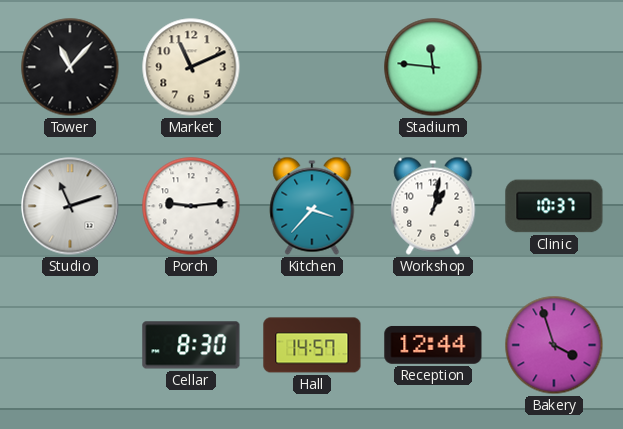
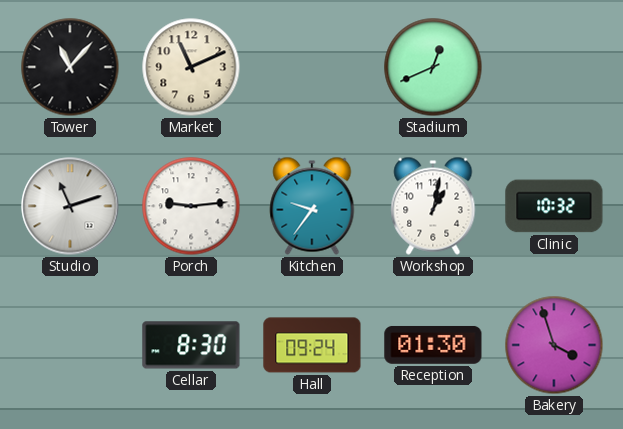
Stadium: 11:46 -> 12:41 (433, 67)
Kitchen: 3:37 -> 9:36 (312, 206)
Clinic: 10:37 -> 10:32 (554, 206)
Hall: 14:57 -> 09:24 (312, 345)
Reception: 12:44 -> 01:30 (433, 345)
